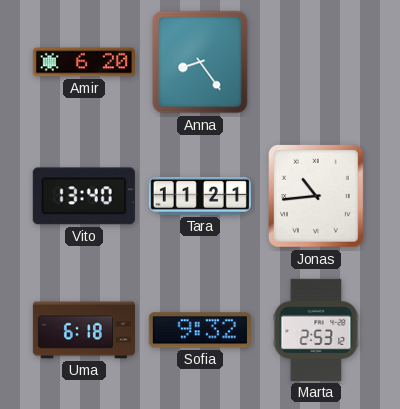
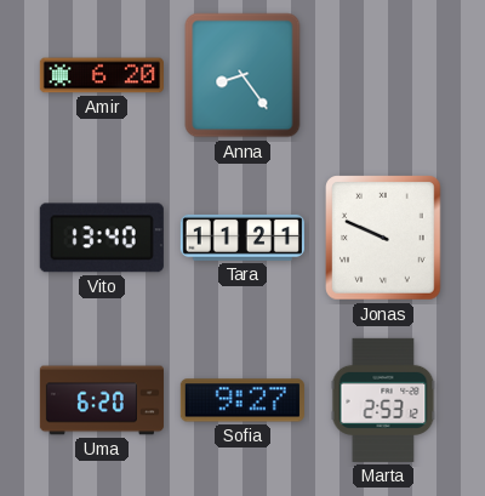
Jonas: 10:44 -> 9:49 (384, 238)
Uma: 6:18 -> 6:20 (102, 400)
Sofia: 9:32 -> 9:27 (242, 400)
